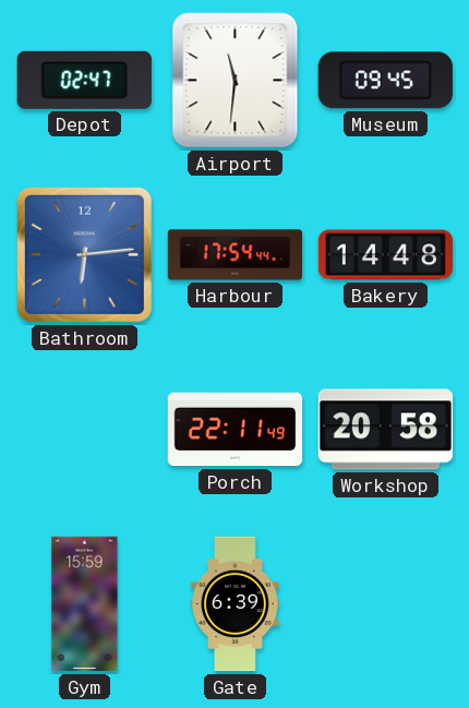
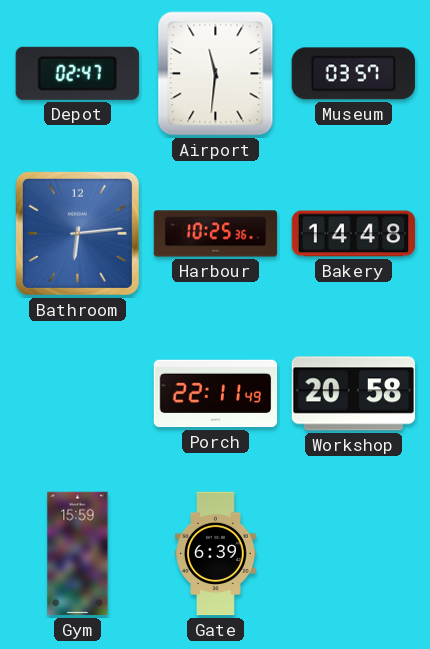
Museum: 09:45 -> 03:57 (353, 74)
Harbour: 17:54 -> 10:25 (216, 234)
